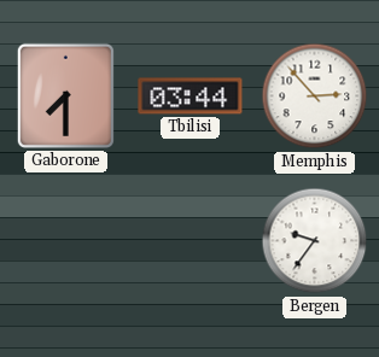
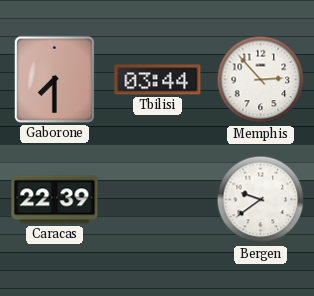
Caracas: none -> 22:39 (55, 200)
Bergen: 9:36 -> 9:39 (261, 200)
